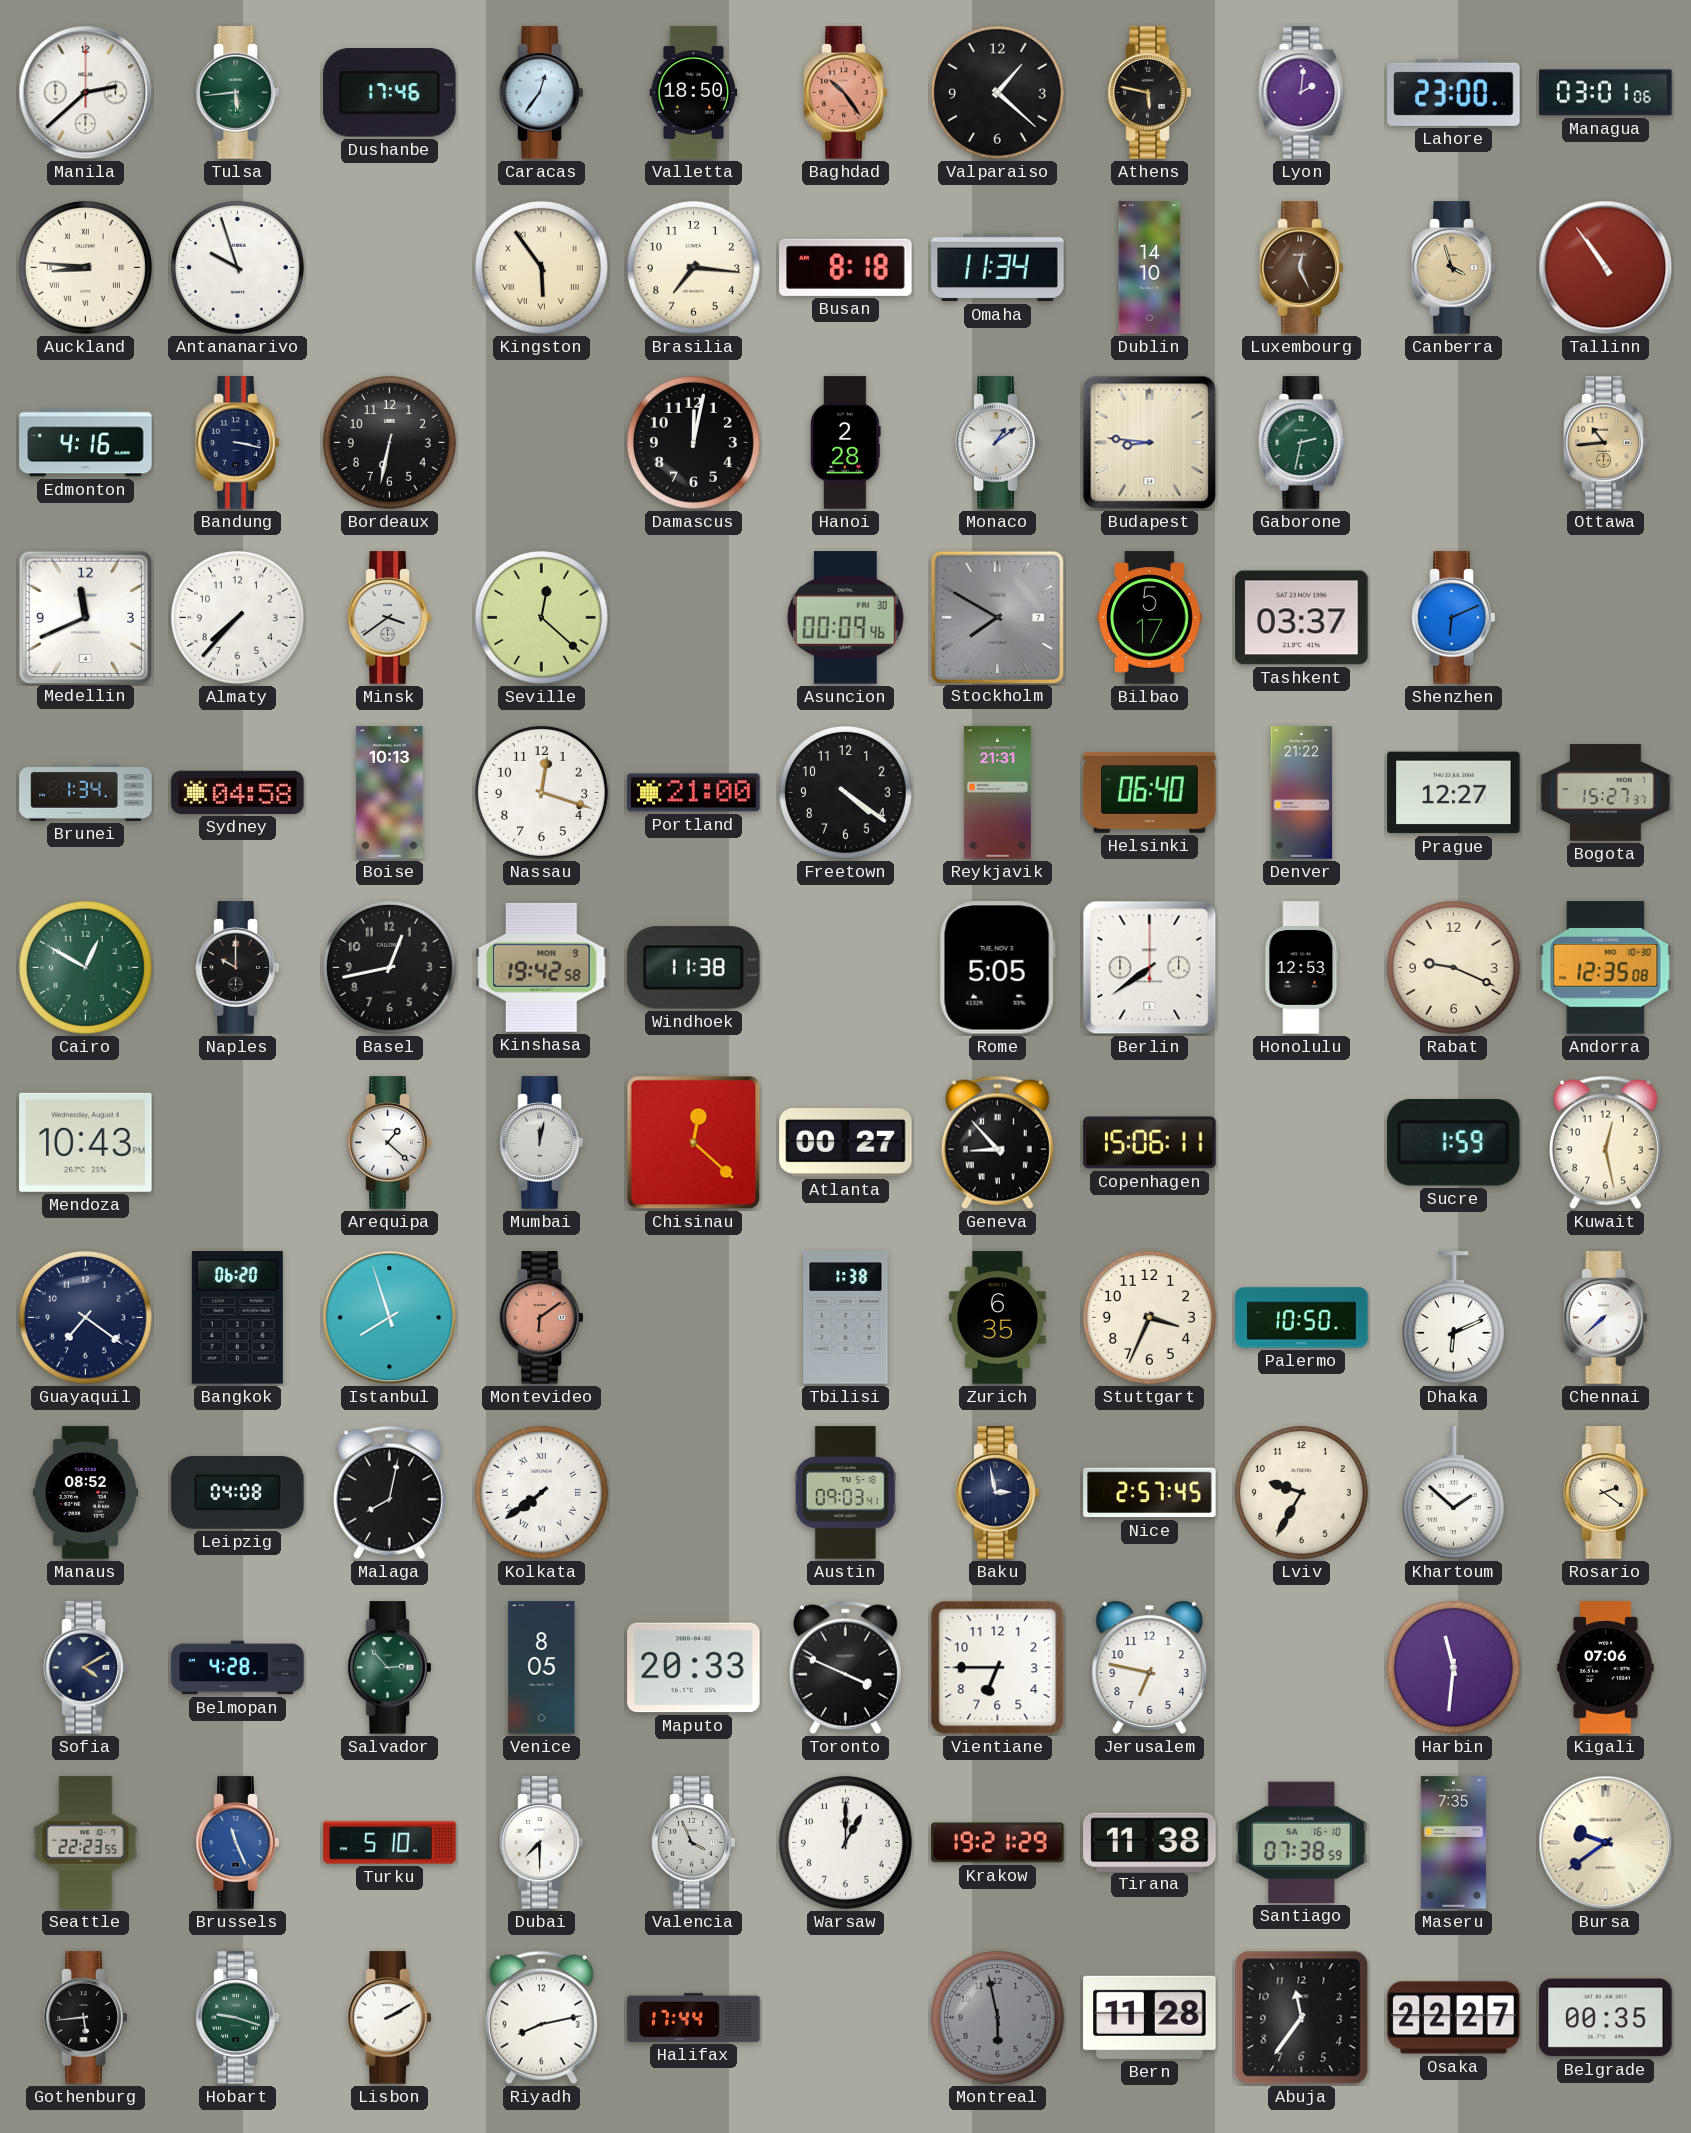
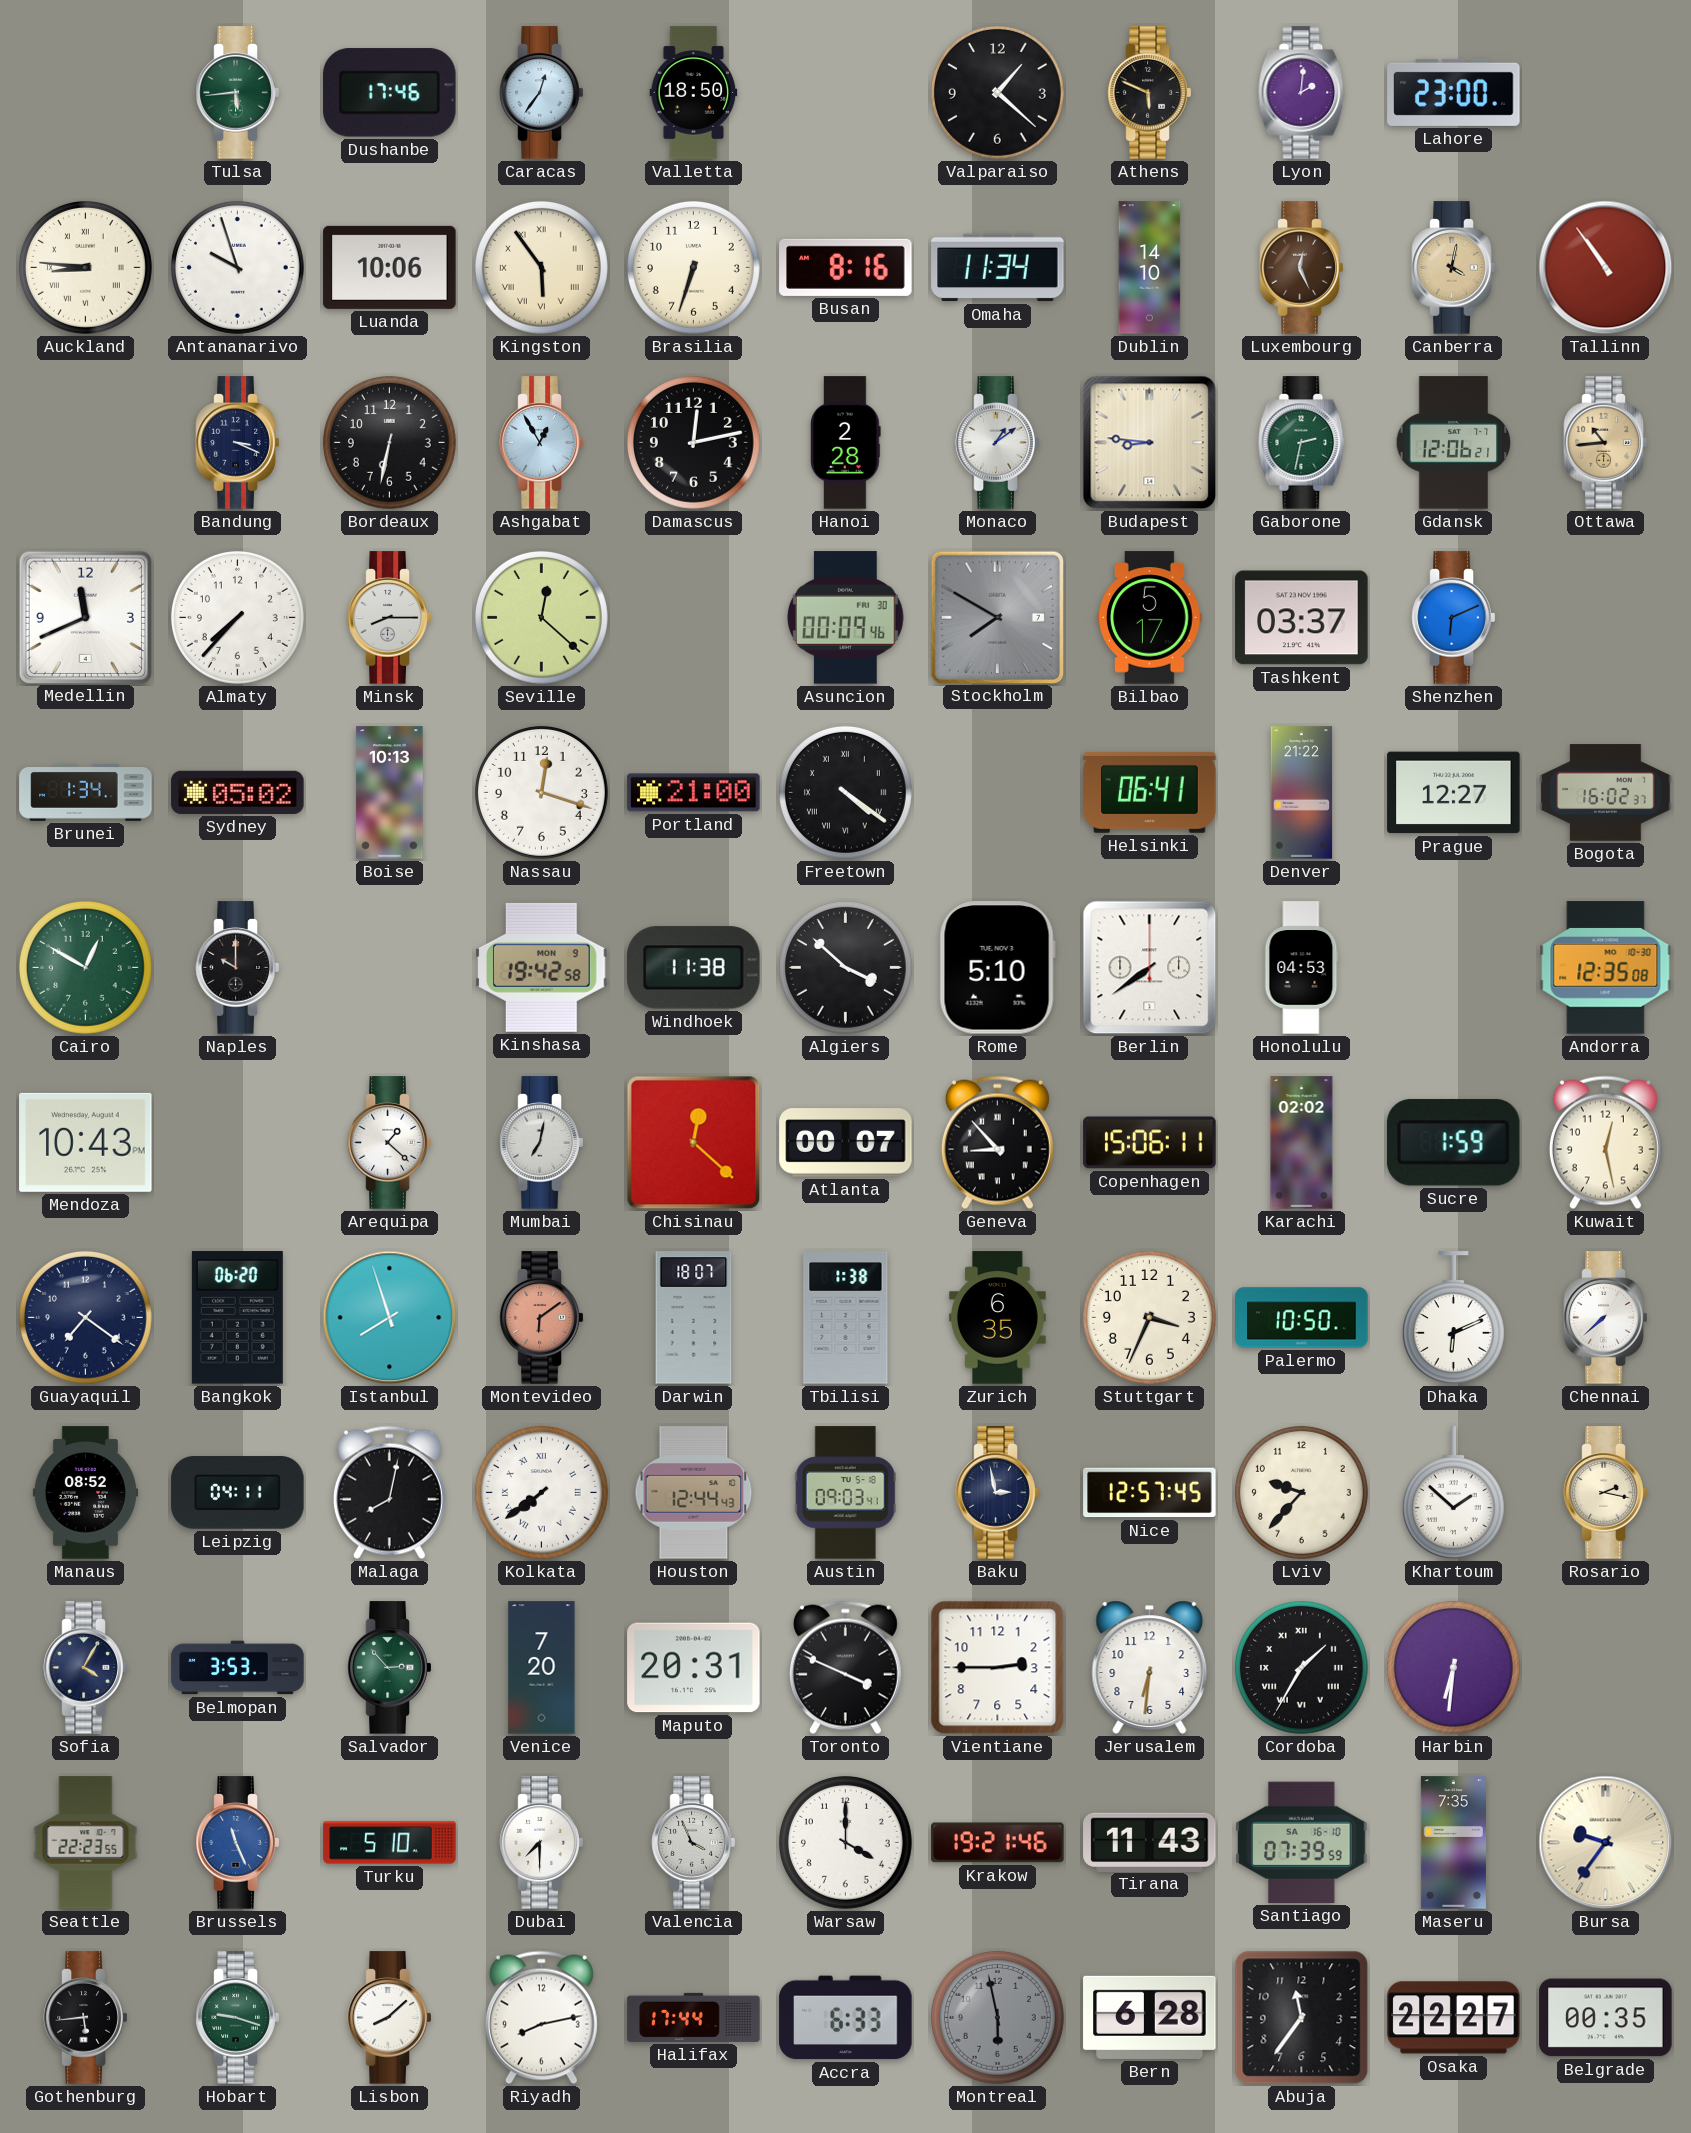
Manila: 2:38 -> none (86, 93)
Baghdad: 10:24 -> none (846, 93)
Athens: 5:47 -> 5:49 (1150, 93)
Managua: 03:01 -> none (1606, 93)
Luanda: none -> 10:06 (390, 267)
Brasilia: 7:16 -> 6:33 (693, 267)
Busan: 8:18 -> 8:16 (846, 267)
Canberra: 3:57 -> 4:02 (1454, 268)
Edmonton: 4:16 -> none (86, 443)
Bandung: 3:17 -> 3:19 (238, 443)
Ashgabat: none -> 12:55 (542, 443)
Damascus: 12:02 -> 12:13 (693, 442)
Gdansk: none -> 12:06 (1454, 443)
Minsk: 3:39 -> 8:15 (390, 618)
Sydney: 04:58 -> 05:02 (238, 792)
Freetown numerals: Arabic -> Roman (845, 792)
Reykjavik: 21:31 -> none (997, 793)
Helsinki: 06:40 -> 06:41 (1150, 792)
Bogota: 15:27 -> 16:02 (1606, 793)
Basel: 12:43 -> none (389, 967)
Algiers: none -> 3:52 (845, 967)
Rome: 5:05 -> 5:10 (997, 968)
Honolulu: 12:53 -> 04:53 (1302, 968)
Rabat: 9:19 -> none (1453, 967)
Mumbai: 12:02 -> 7:02 (542, 1143)
Atlanta: 00:27 -> 00:07 (846, 1143)
Karachi: none -> 02:02 (1302, 1143)
Darwin: none -> 18:07 (694, 1318)
Leipzig: 04:08 -> 04:11 (238, 1493)
Houston: none -> 12:44 (694, 1493)
Nice: 2:57 -> 12:57 (1150, 1493)
Lviv: 9:35 -> 9:37 (1301, 1492)
Rosario: 2:21 -> 2:17 (1606, 1493)
Sofia: 4:10 -> 4:05 (86, 1668)
Belmopan: 4:28 -> 3:53 (238, 1668)
Venice: 8:05 -> 7:20 (542, 1668)
Maputo: 20:33 -> 20:31 (694, 1668)
Vientiane: 6:45 -> 2:45 (998, 1668)
Jerusalem: 6:47 -> 6:31 (1150, 1667)
Cordoba: none -> 1:35 (1301, 1667)
Harbin: 11:31 -> 6:31 (1453, 1667)
Kigali: 07:06 -> none (1606, 1668)
Warsaw: 1:00 -> 4:00 (845, 1842)
Krakow: 19:21:29 -> 19:21:46 (998, 1843)
Tirana: 11:38 -> 11:43 (1150, 1842)
Santiago: 07:38 -> 07:39 (1302, 1842)
Bursa: 9:39 -> 9:36 (1606, 1843)
Lisbon: 2:10 -> 8:08 (390, 2018)
Accra: none -> 6:33 (846, 2018)
Bern: 11:28 -> 6:28 (1150, 2017)
